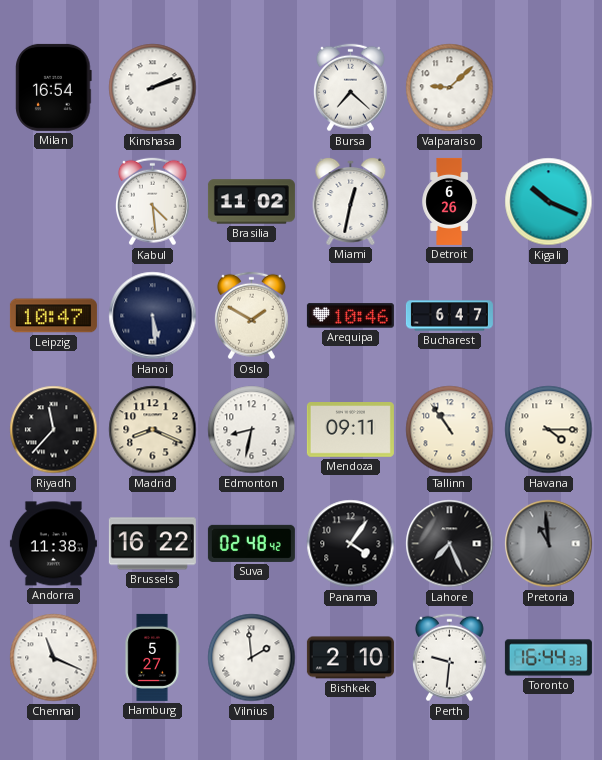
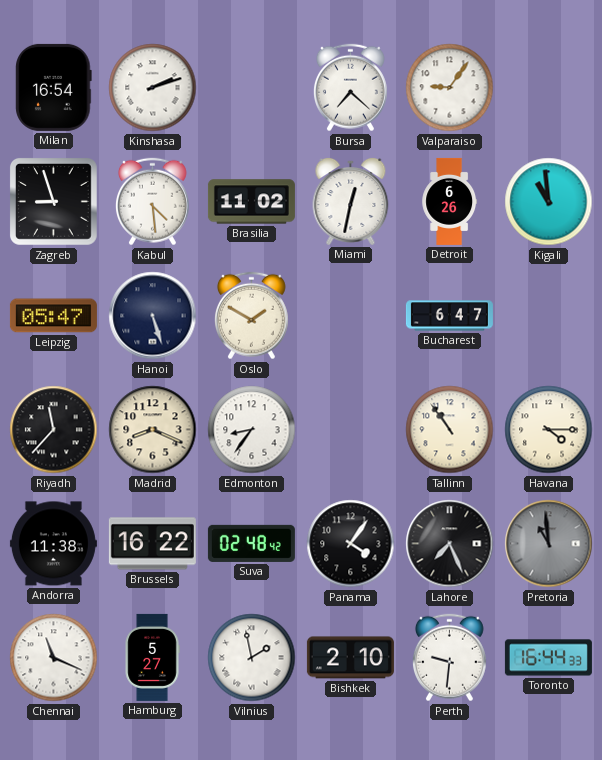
Valparaiso: 9:08 -> 9:06 (450, 88)
Zagreb: none -> 8:57 (53, 201)
Kigali: 10:19 -> 10:59 (549, 202)
Leipzig: 10:47 -> 05:47 (53, 316)
Hanoi: 5:29 -> 5:27 (153, 316)
Arequipa: 10:46 -> none (350, 316)
Edmonton: 8:32 -> 8:36 (252, 430)
Mendoza: 09:11 -> none (350, 430)
Vilnius: 1:59 -> 1:58 (252, 658)
